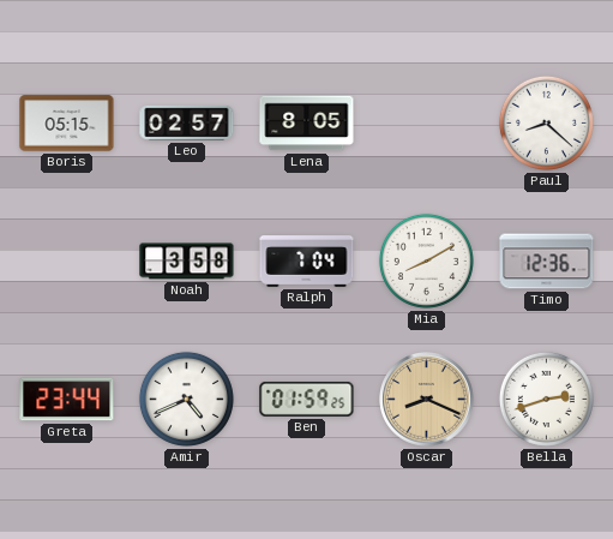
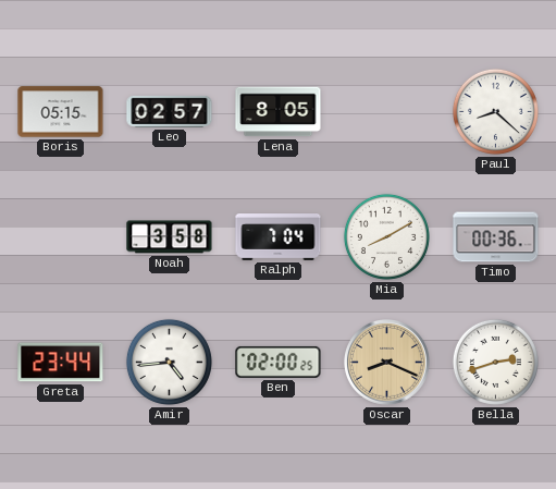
Timo: 12:36 -> 00:36 (496, 237)
Amir: 4:41 -> 4:44 (169, 362)
Ben: 01:59 -> 02:00 (279, 362)
